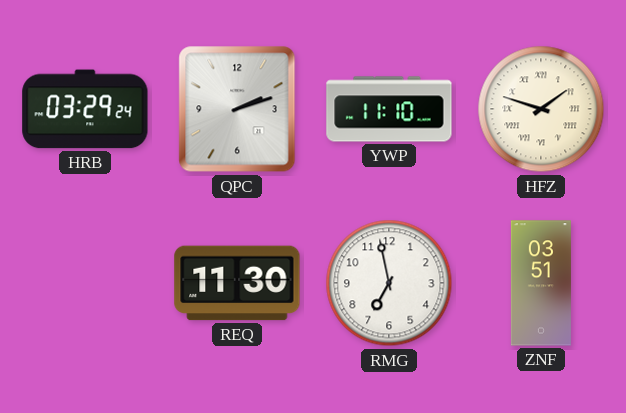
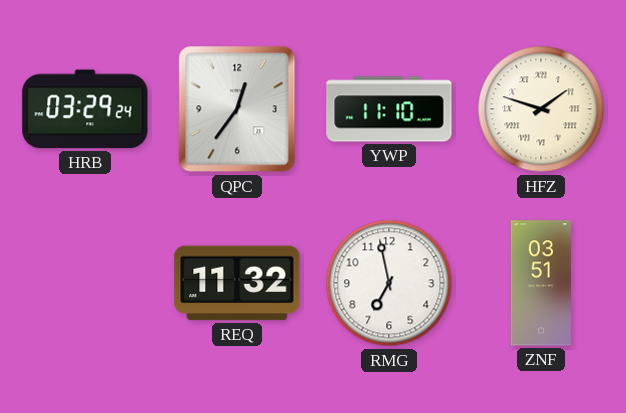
QPC: 2:12 -> 12:36 (237, 109)
REQ: 11:30 -> 11:32 (237, 283)
